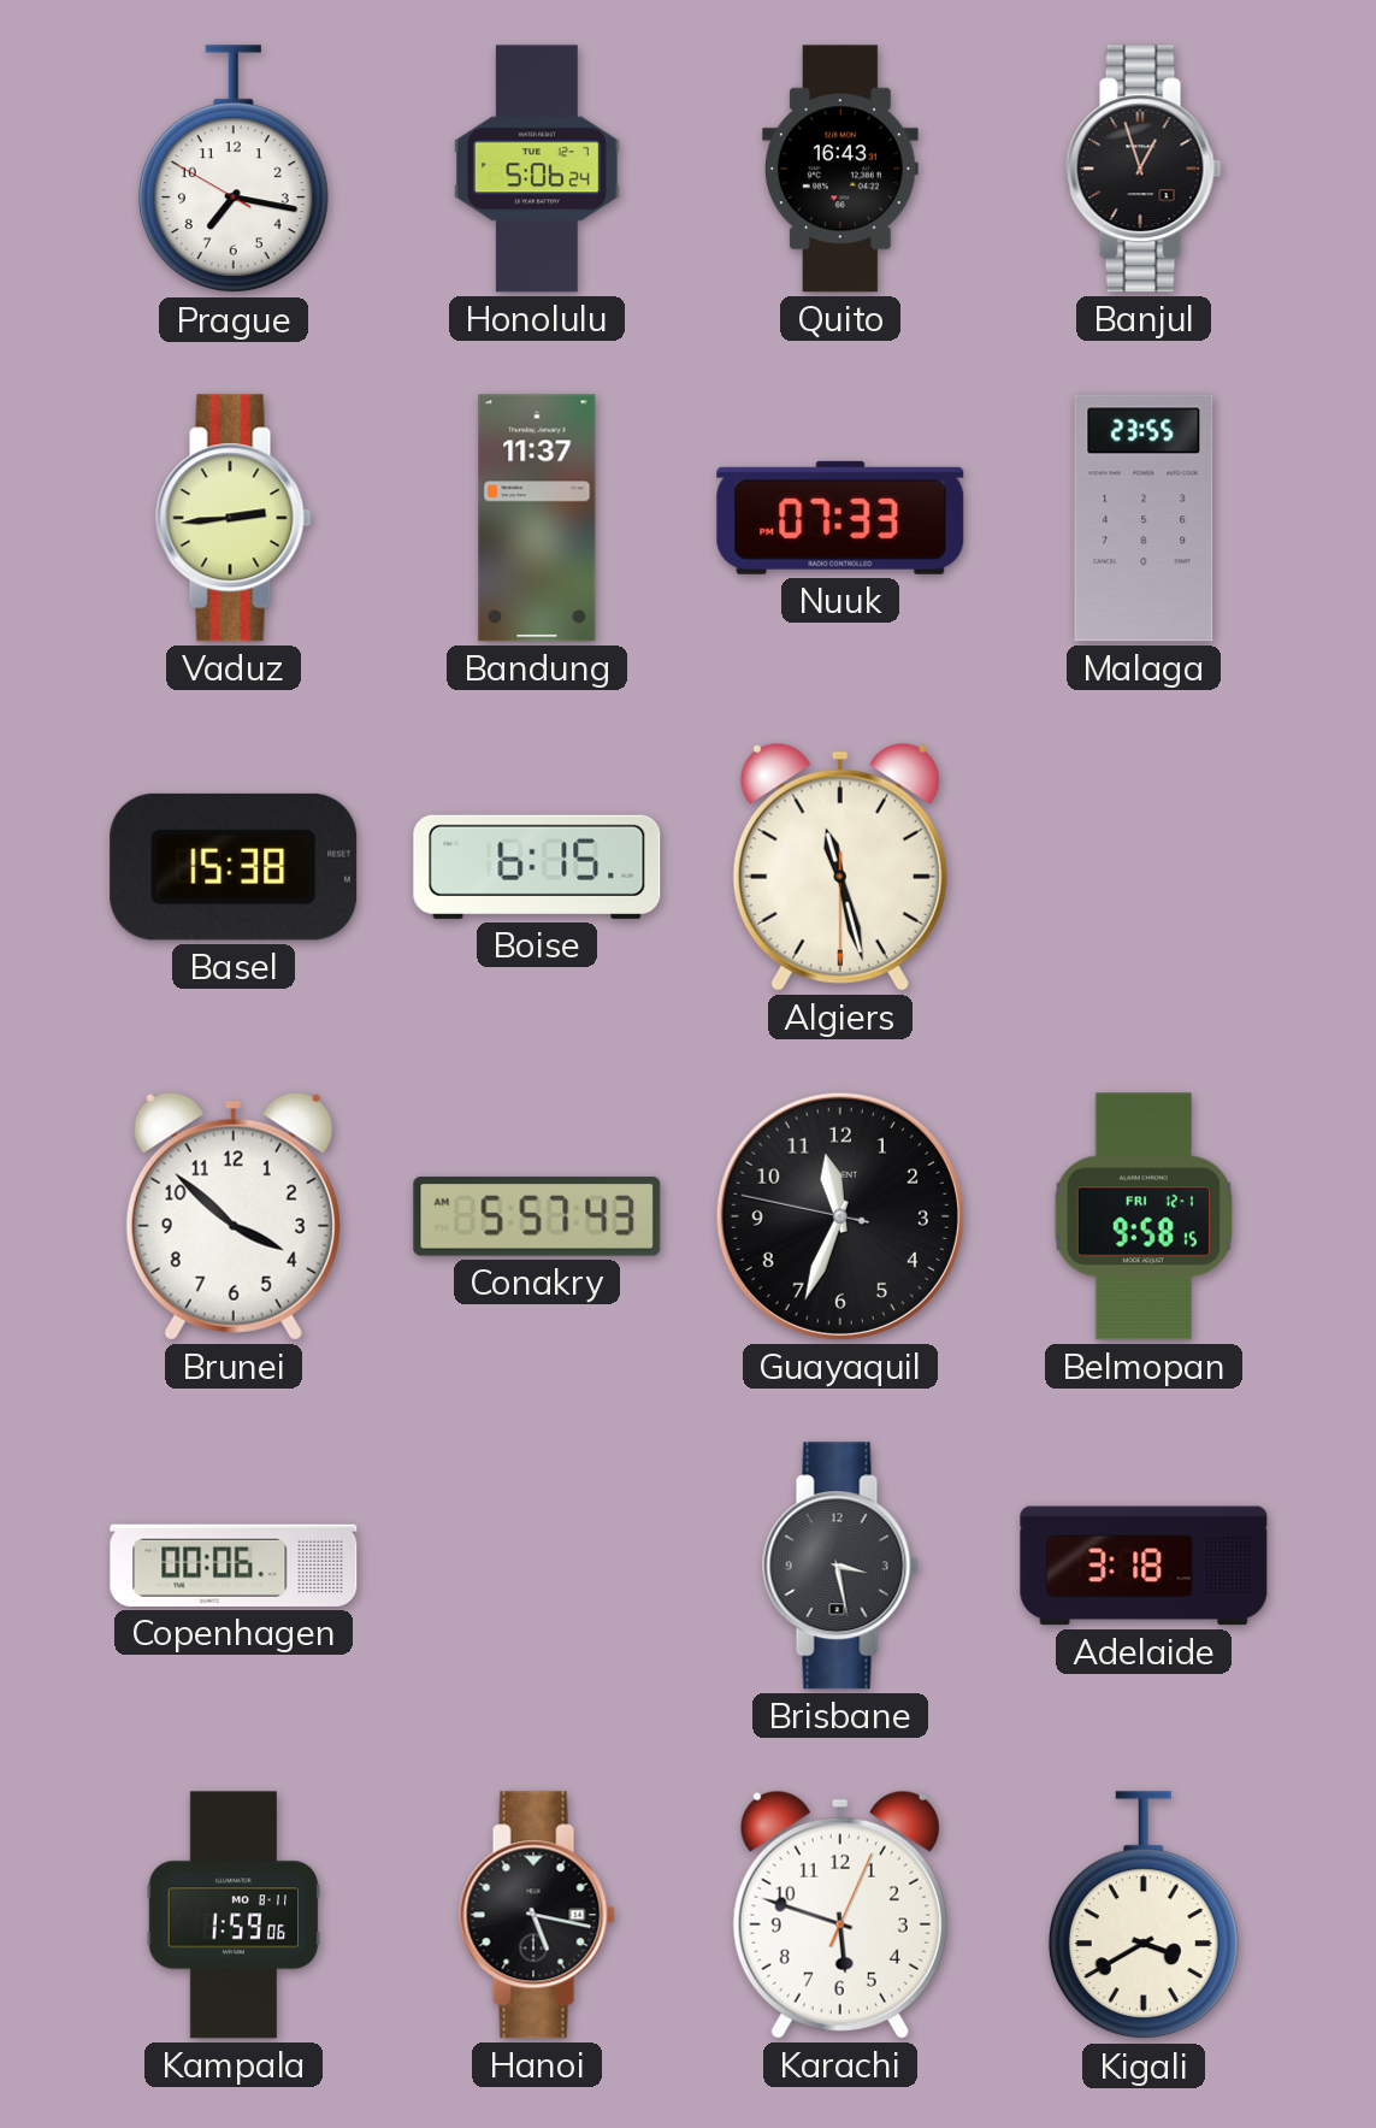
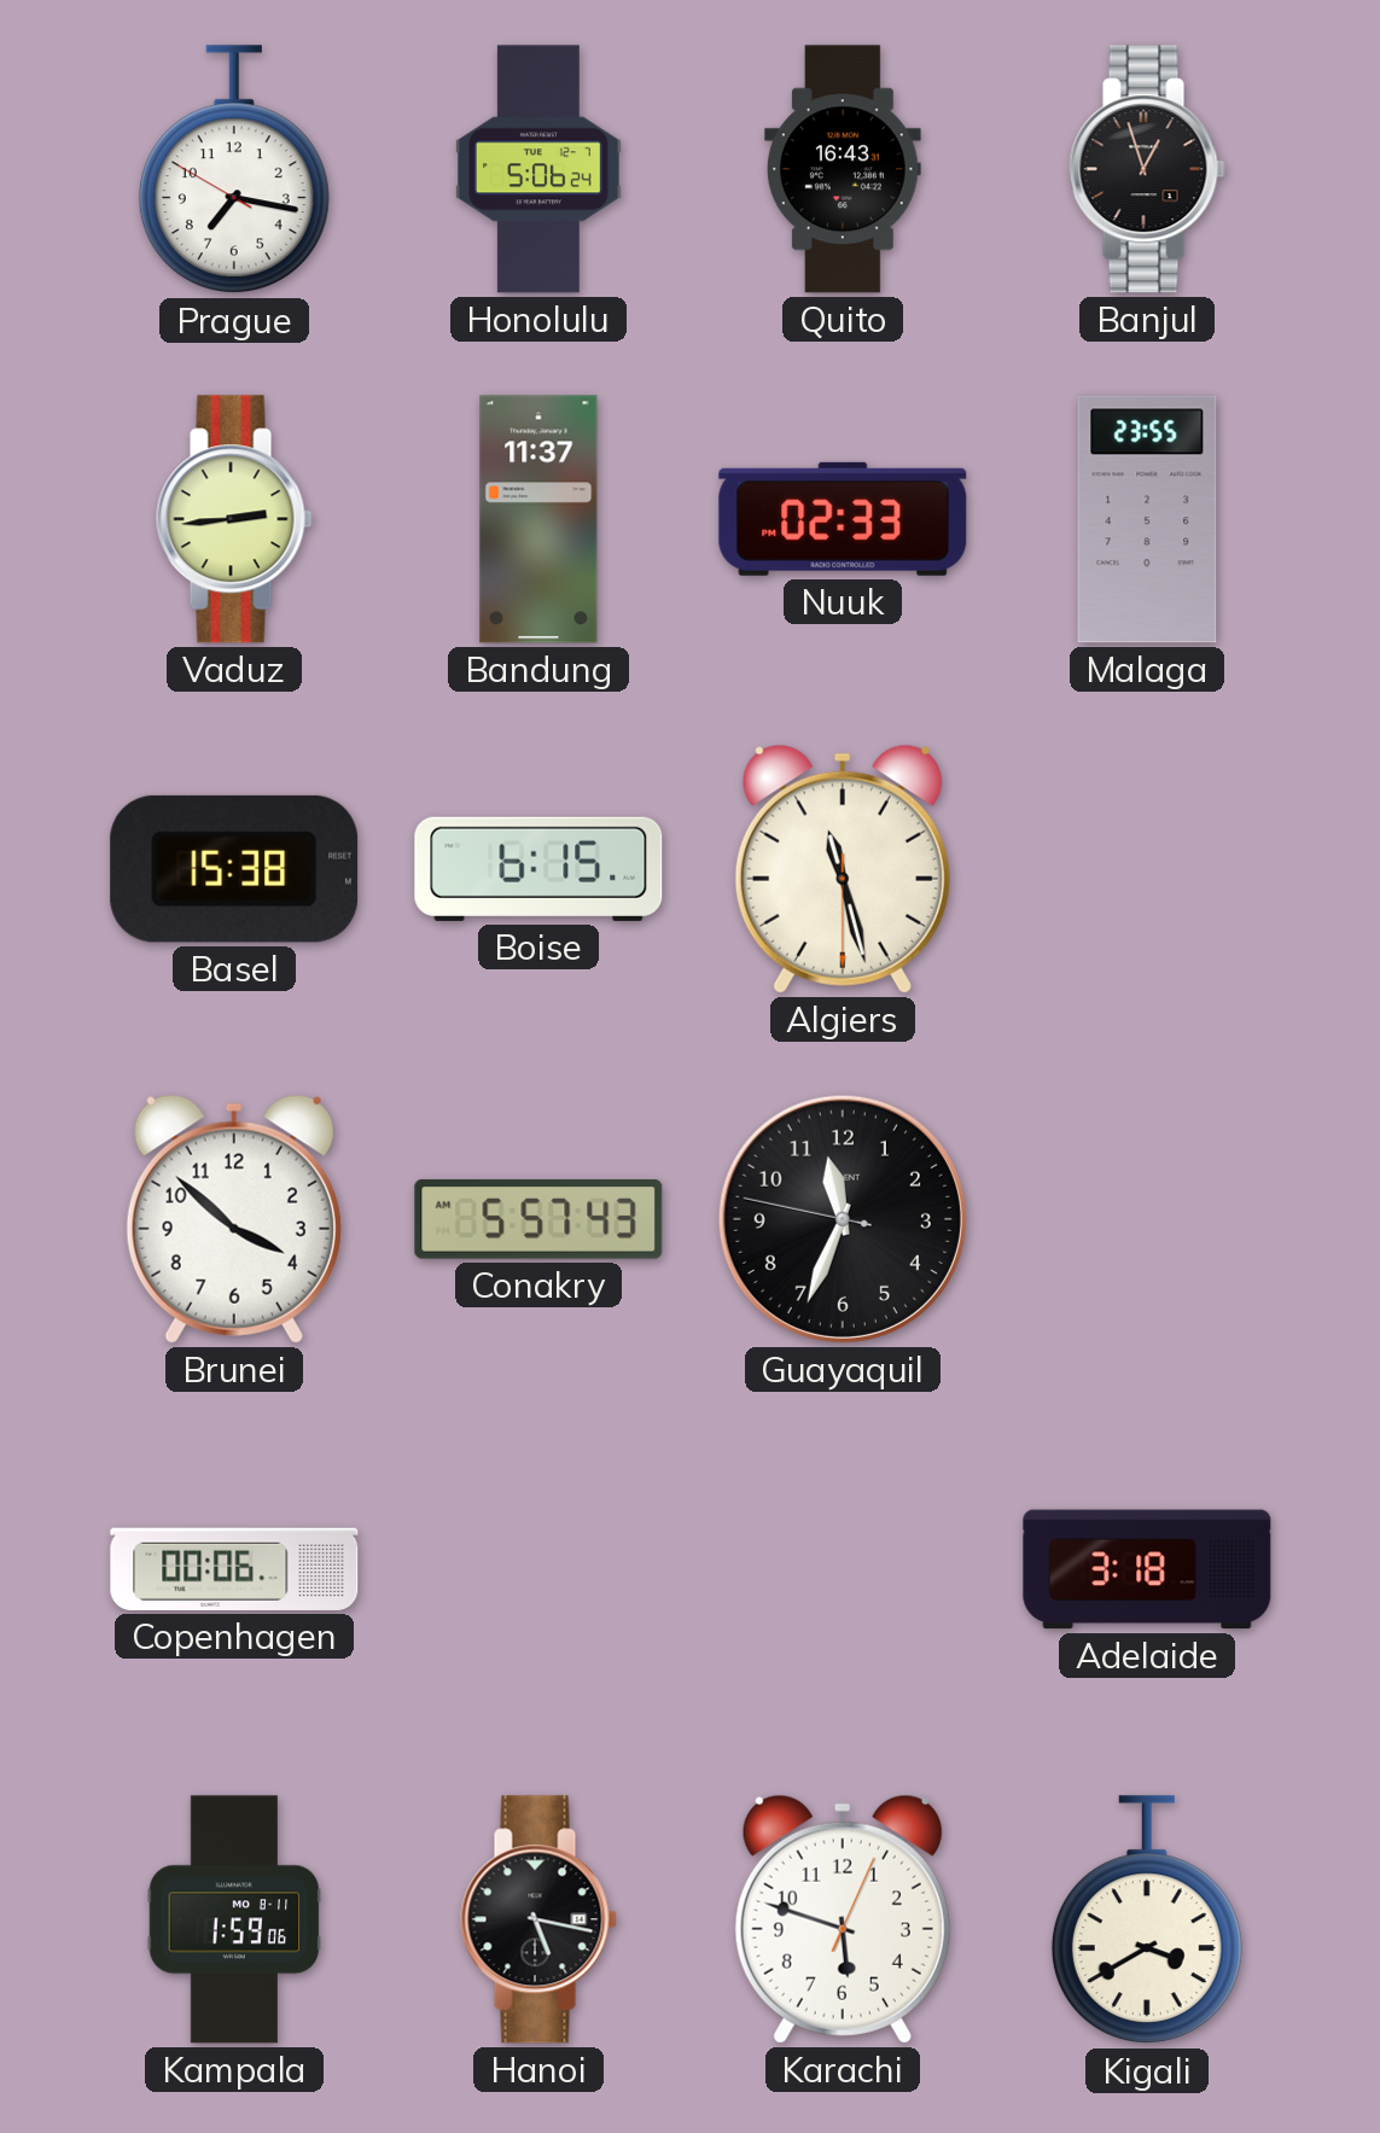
Nuuk: 07:33 -> 02:33 (843, 519)
Belmopan: 9:58 -> none (1142, 1216)
Brisbane: 3:28 -> none (840, 1566)
